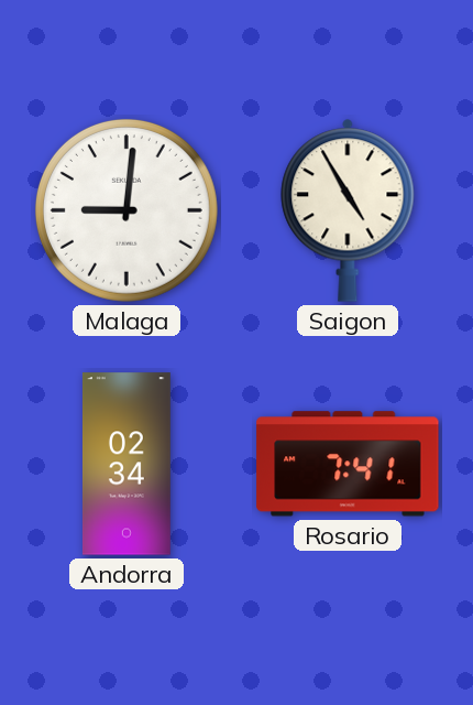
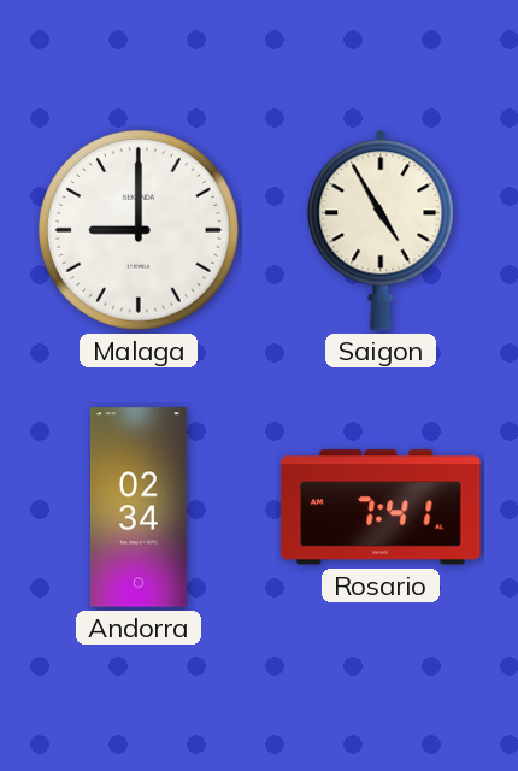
Malaga: 9:01 -> 9:00 (139, 230)
